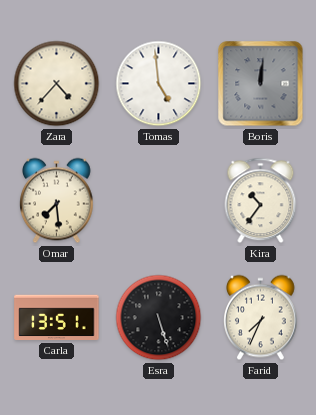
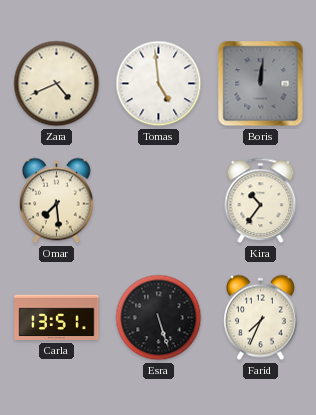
Zara: 4:37 -> 4:41 (57, 84)
